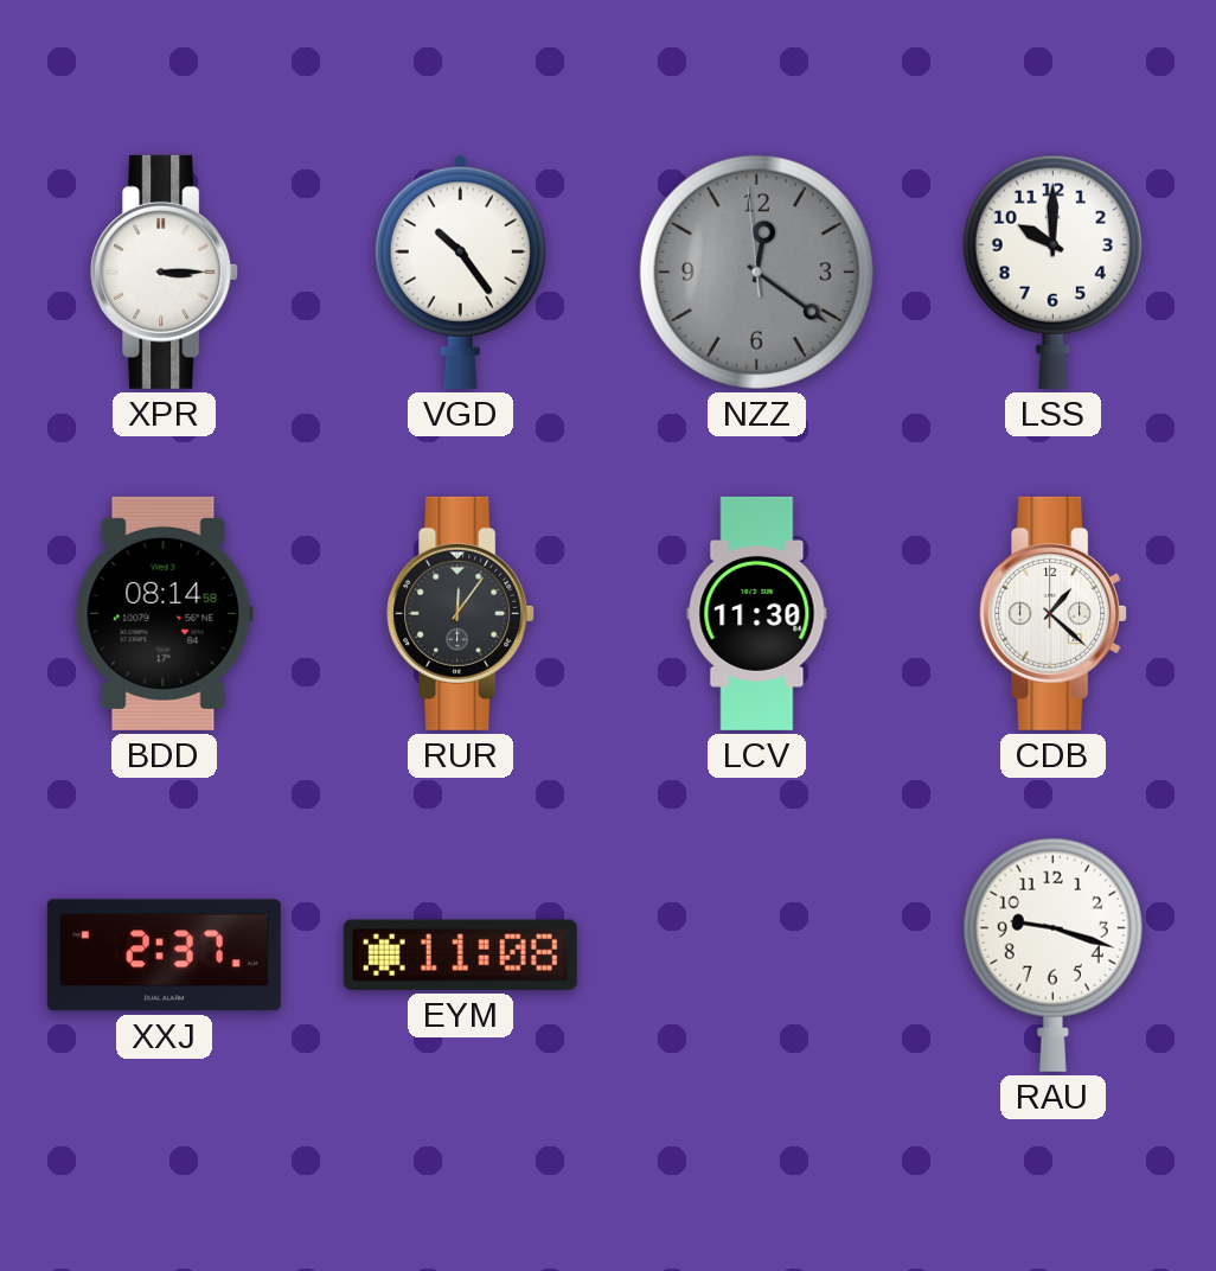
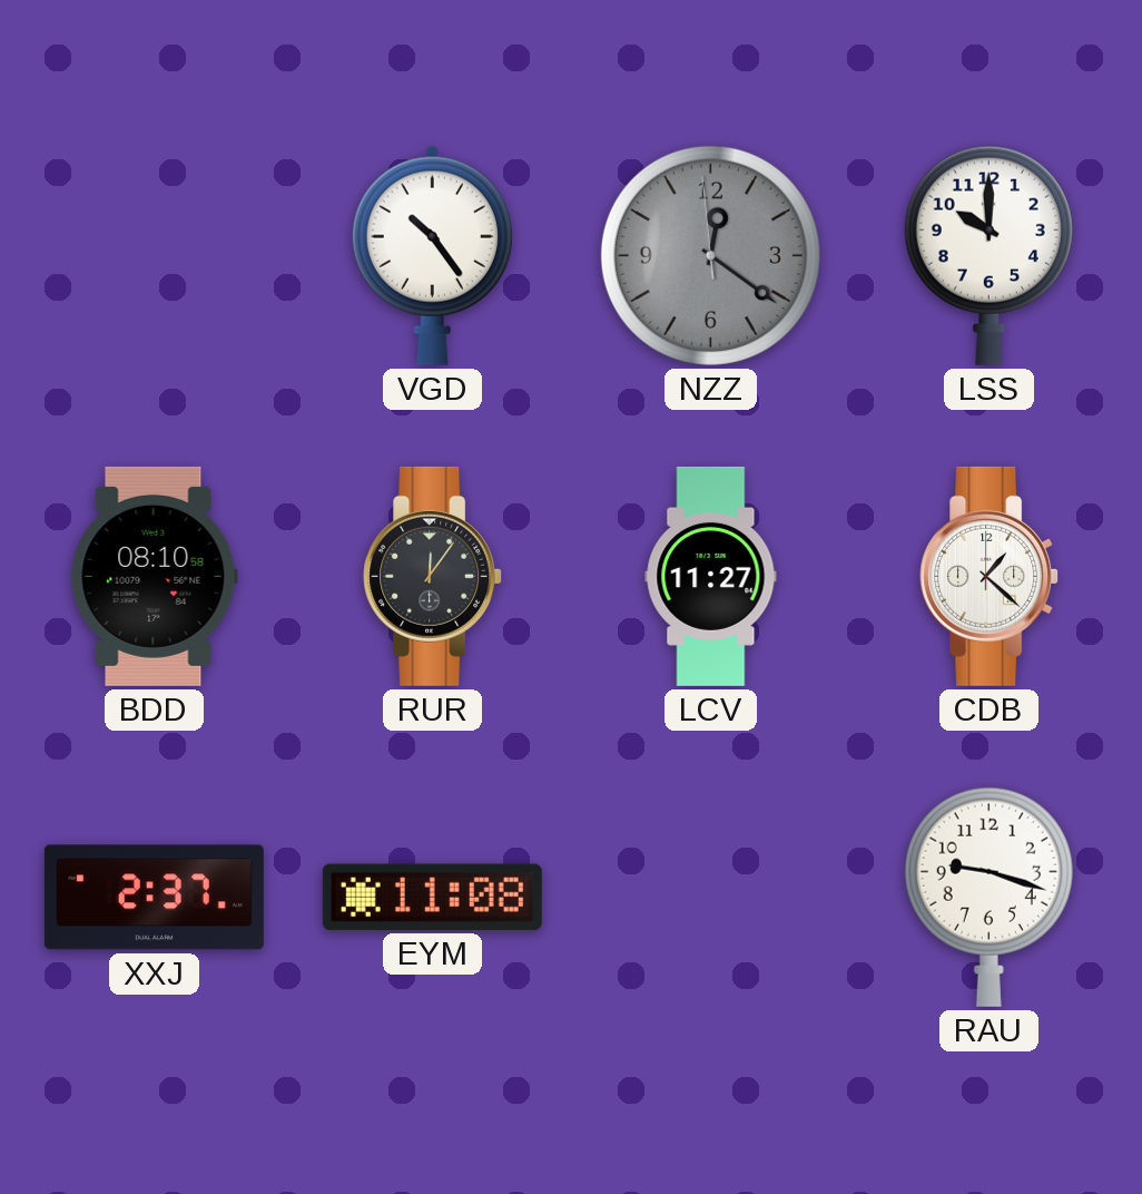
XPR: 3:15 -> none (165, 272)
BDD: 08:14 -> 08:10 (154, 576)
LCV: 11:30 -> 11:27 (711, 576)
